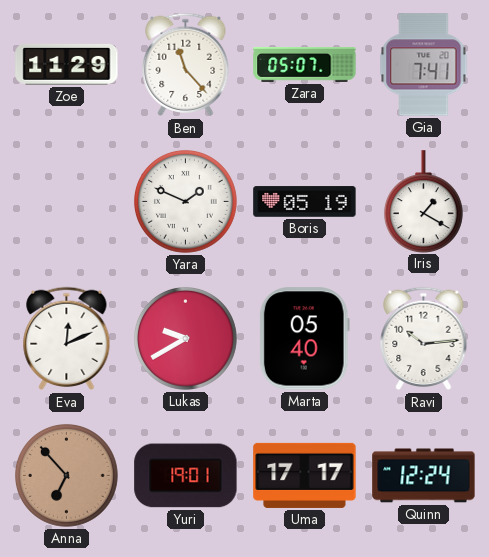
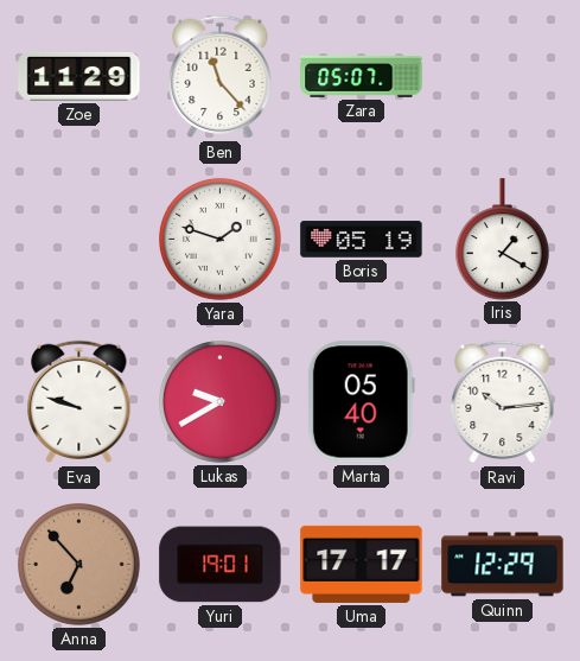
Gia: 7:41 -> none (424, 65)
Yara: 1:49 -> 1:48 (219, 240)
Eva: 12:11 -> 9:48 (79, 402)
Quinn: 12:24 -> 12:29 (503, 565)
